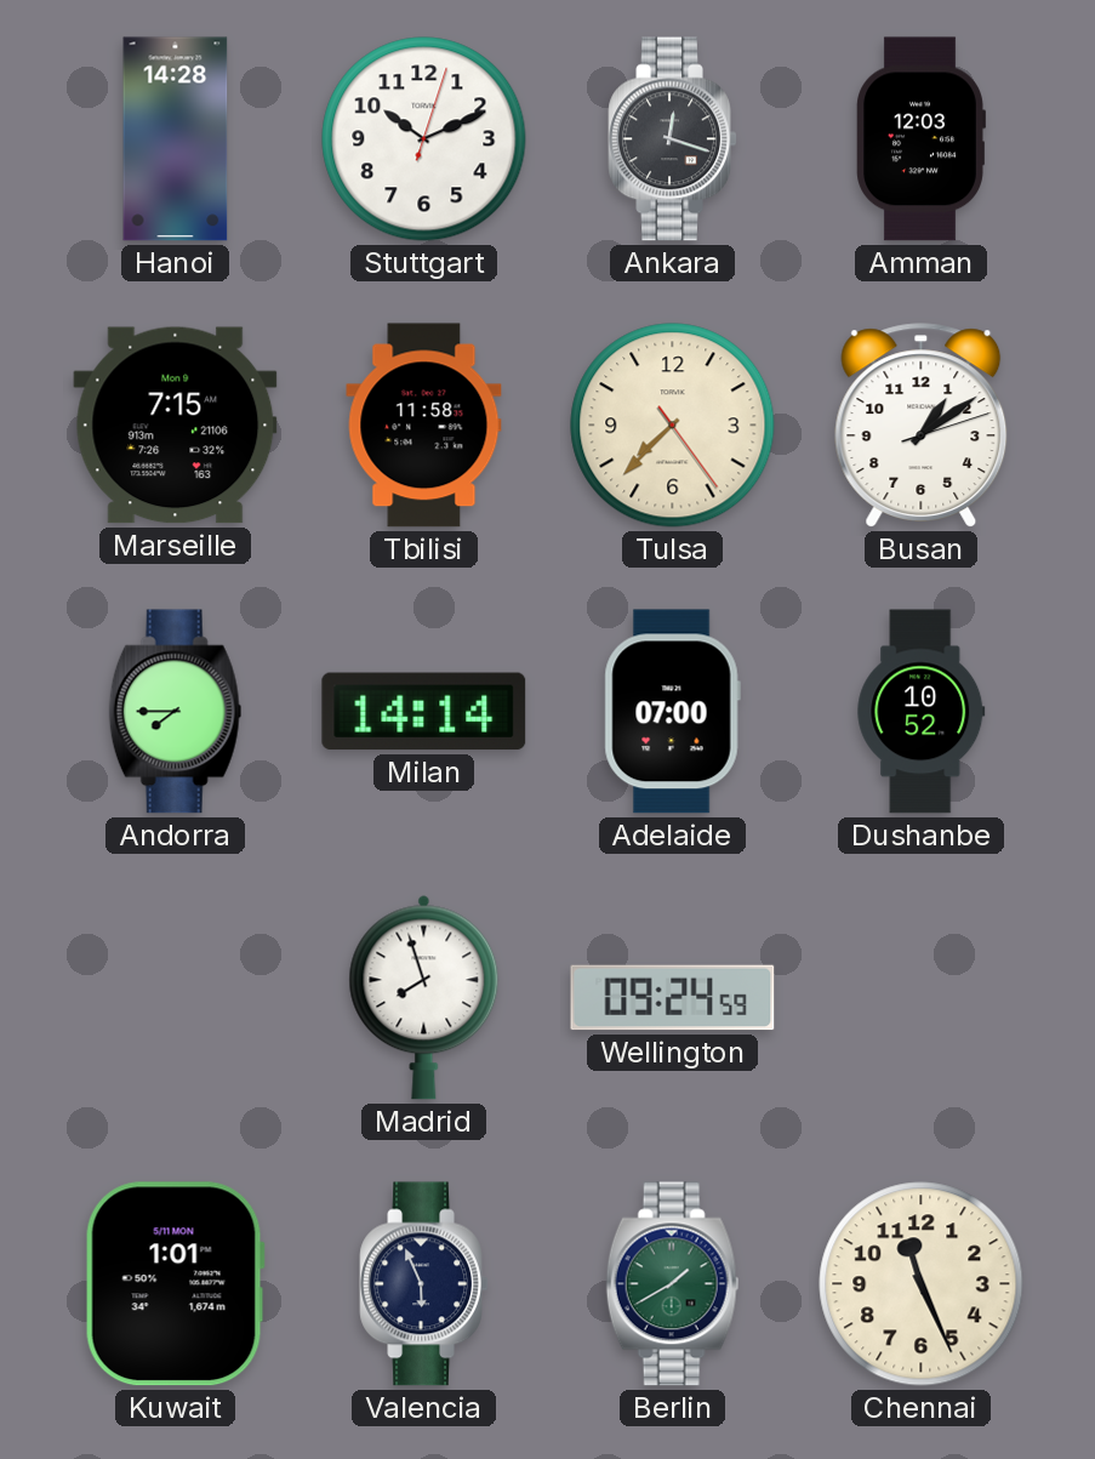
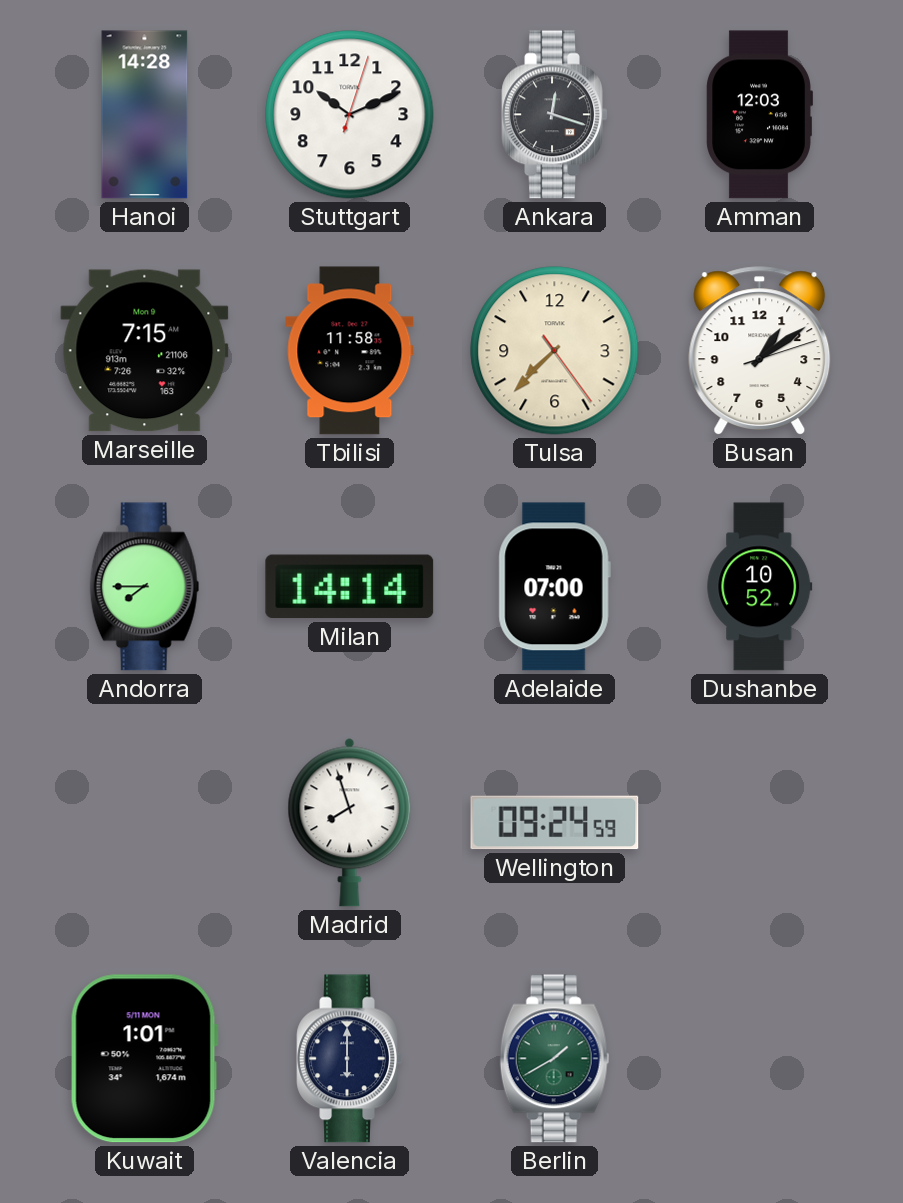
Valencia: 5:56 -> 6:00 (350, 1059)
Chennai: 11:26 -> none (922, 1284)
